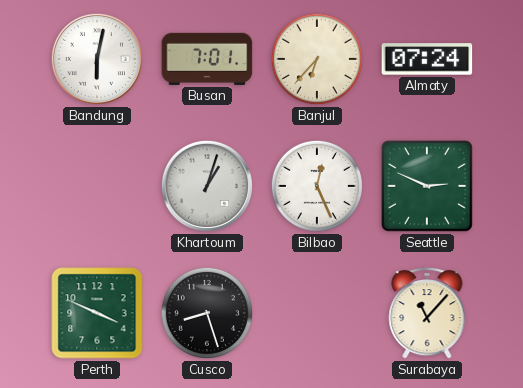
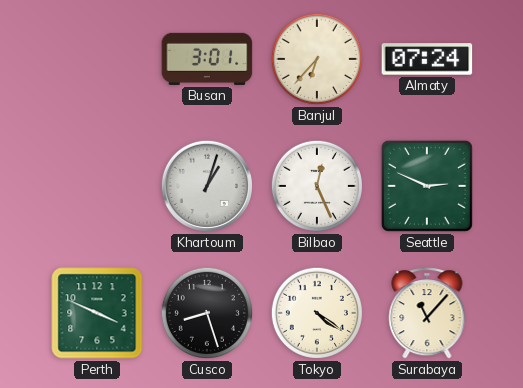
Bandung: 6:02 -> none (97, 59)
Busan: 7:01 -> 3:01 (207, 59)
Tokyo: none -> 4:21 (317, 313)
